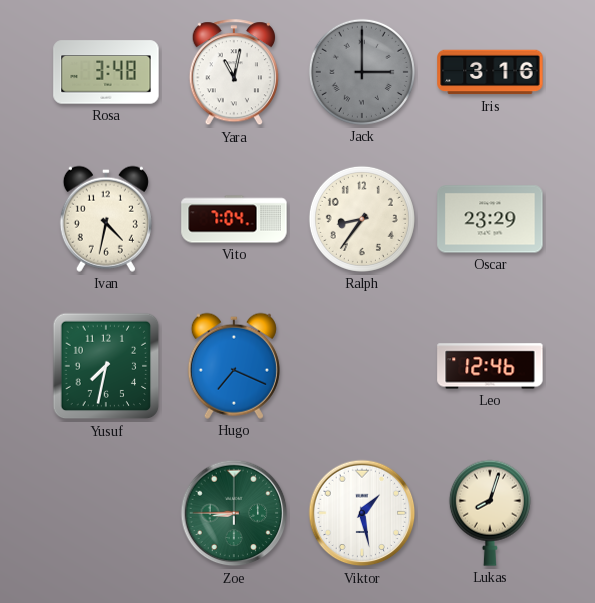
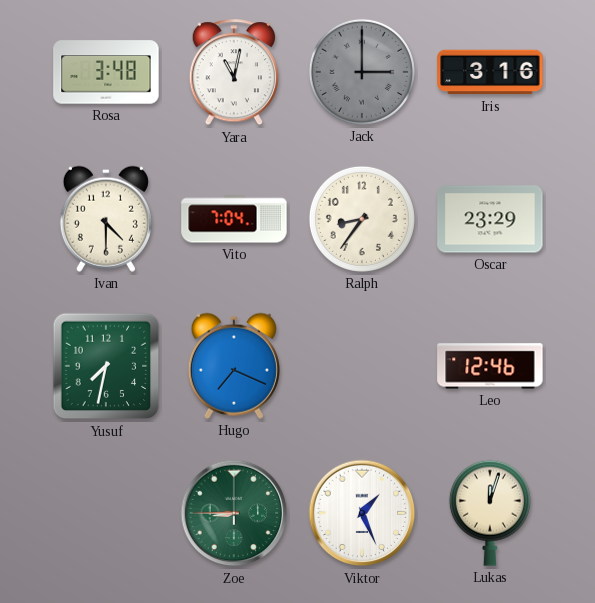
Ivan: 4:32 -> 4:30 (106, 219)
Viktor: 1:28 -> 1:26 (362, 513)
Lukas: 8:03 -> 12:03 (490, 513)
